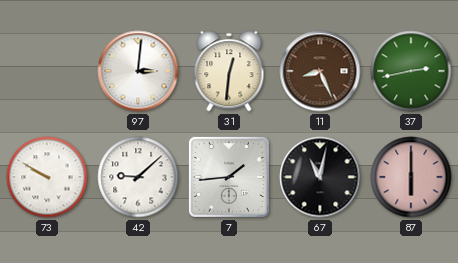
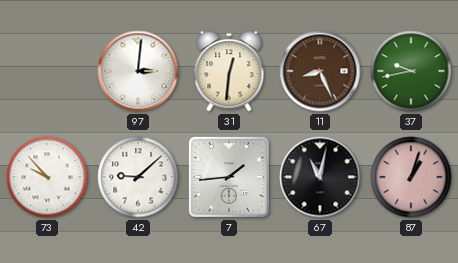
37: 2:43 -> 9:43 (411, 71)
73: 9:50 -> 9:53 (47, 177)
87: 6:00 -> 1:03 (411, 177)
